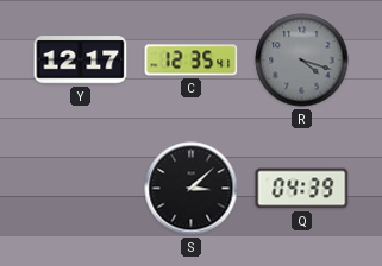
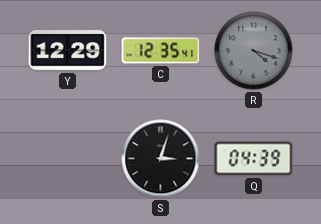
Y: 12:17 -> 12:29 (68, 51)
S: 3:08 -> 3:03 (161, 159)
